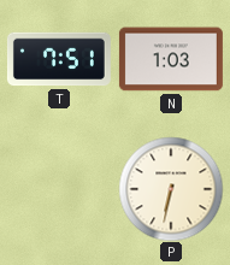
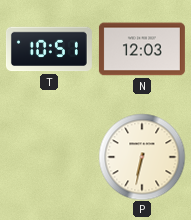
T: 7:51 -> 10:51 (49, 49)
N: 1:03 -> 12:03 (142, 49)
